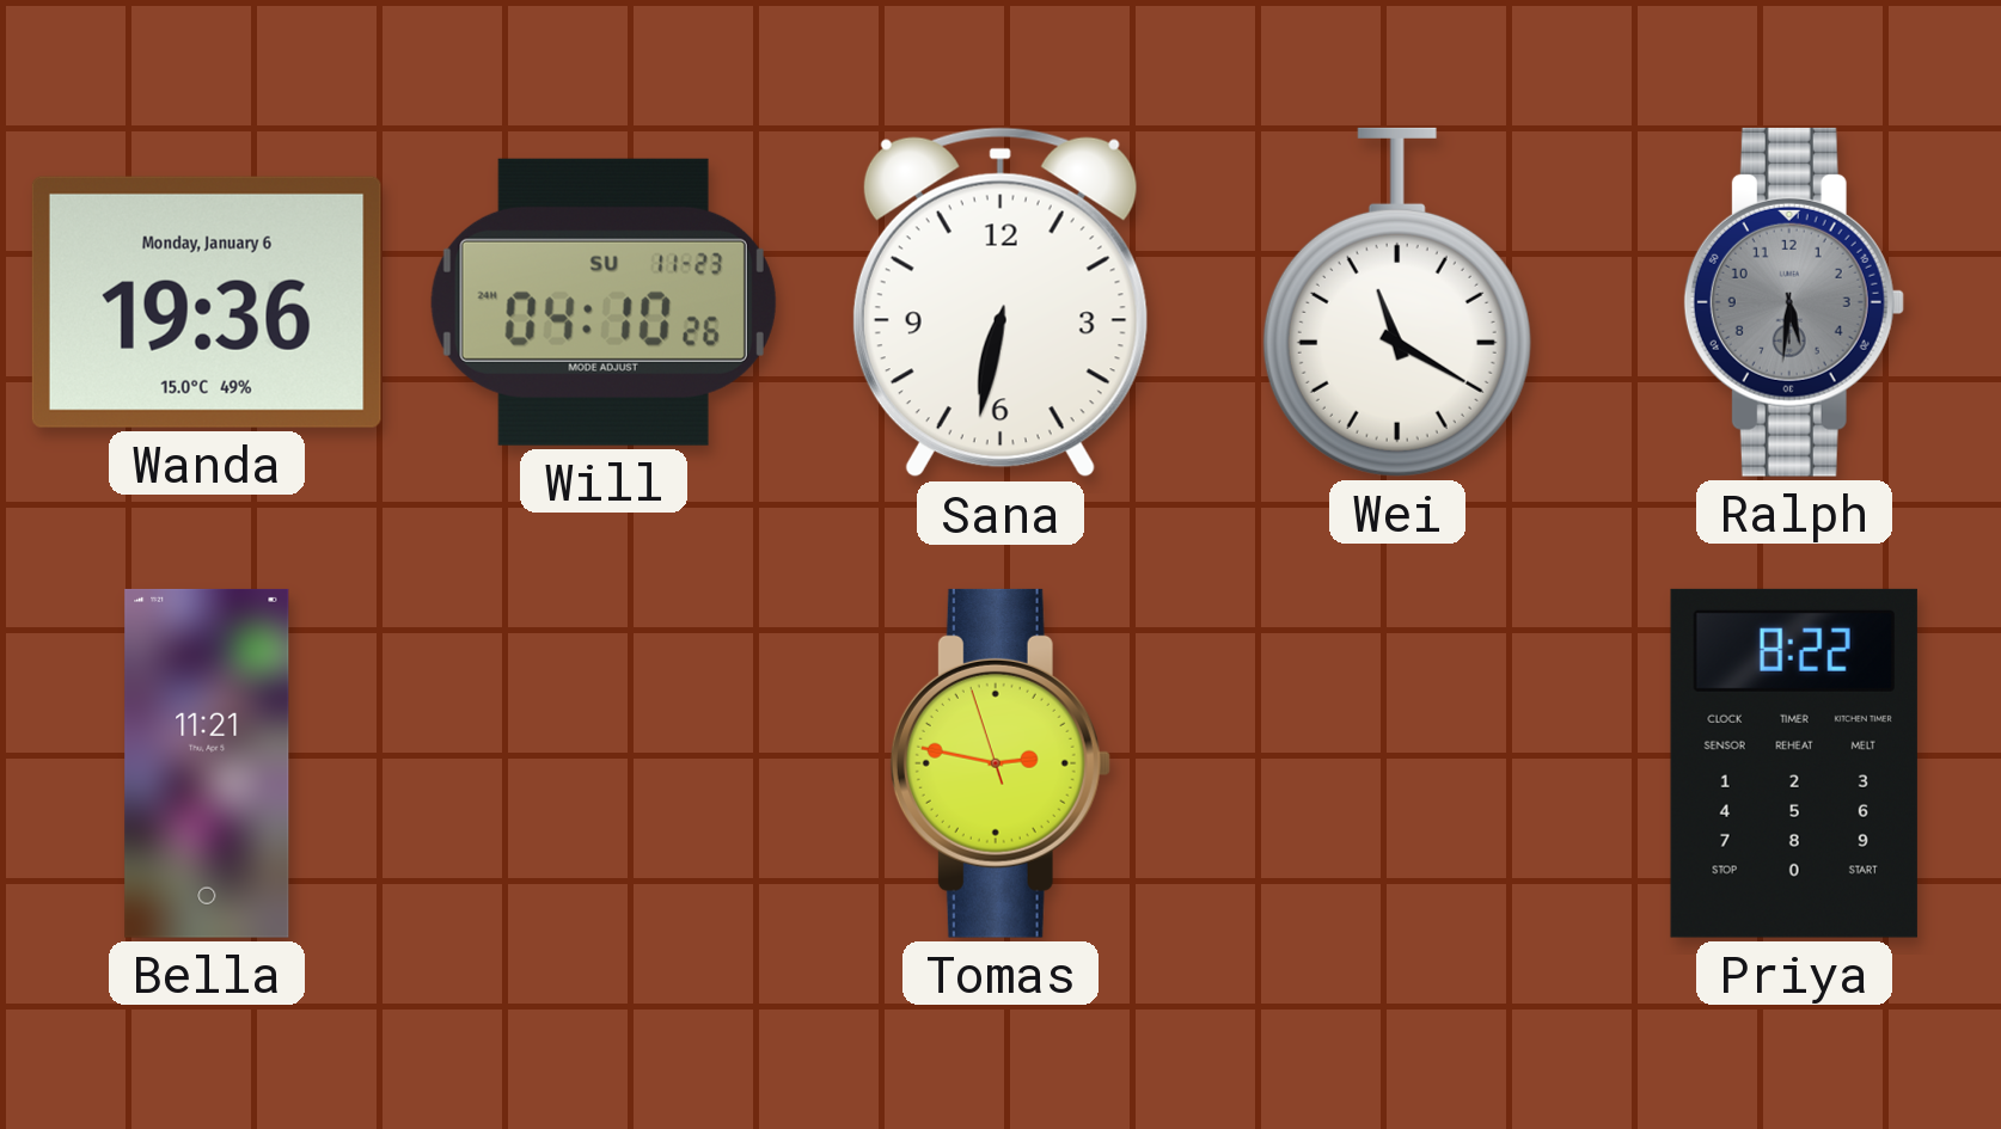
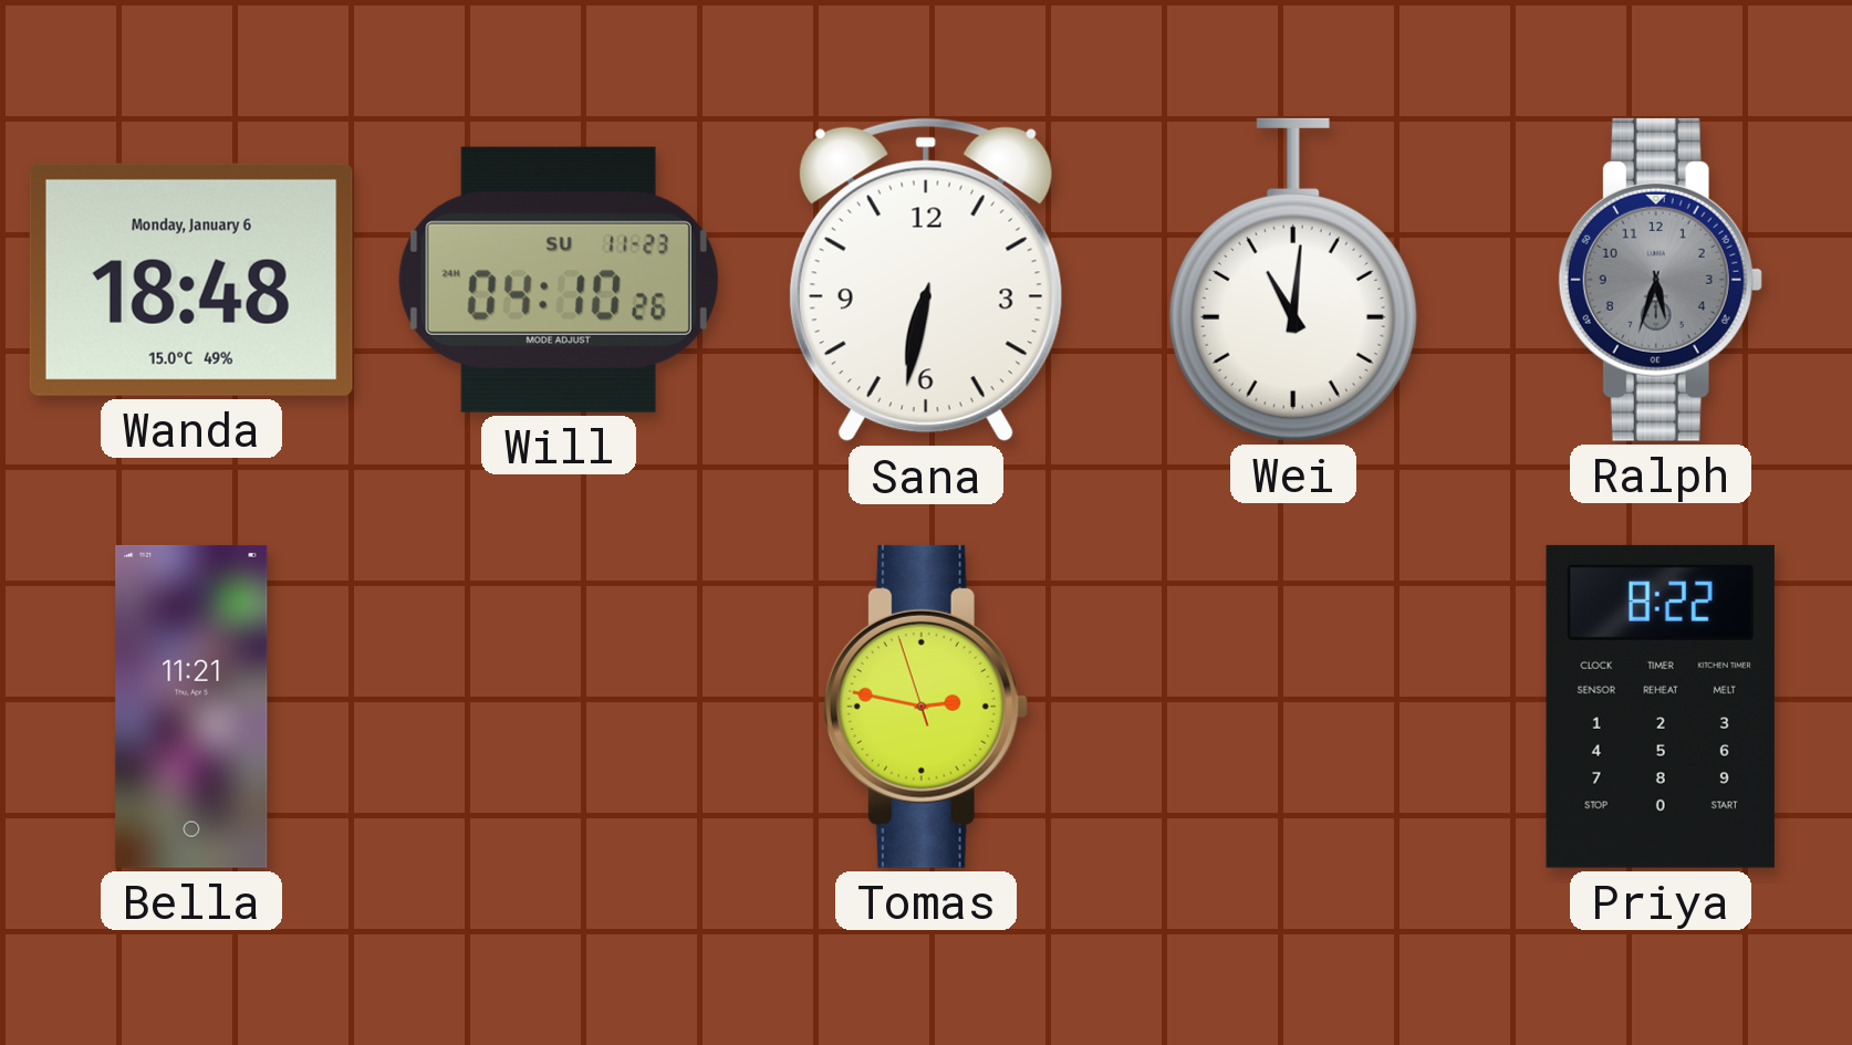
Wanda: 19:36 -> 18:48 (191, 280)
Wei: 11:20 -> 11:01 (1293, 280)
Ralph: 5:31 -> 5:33 (1661, 280)
